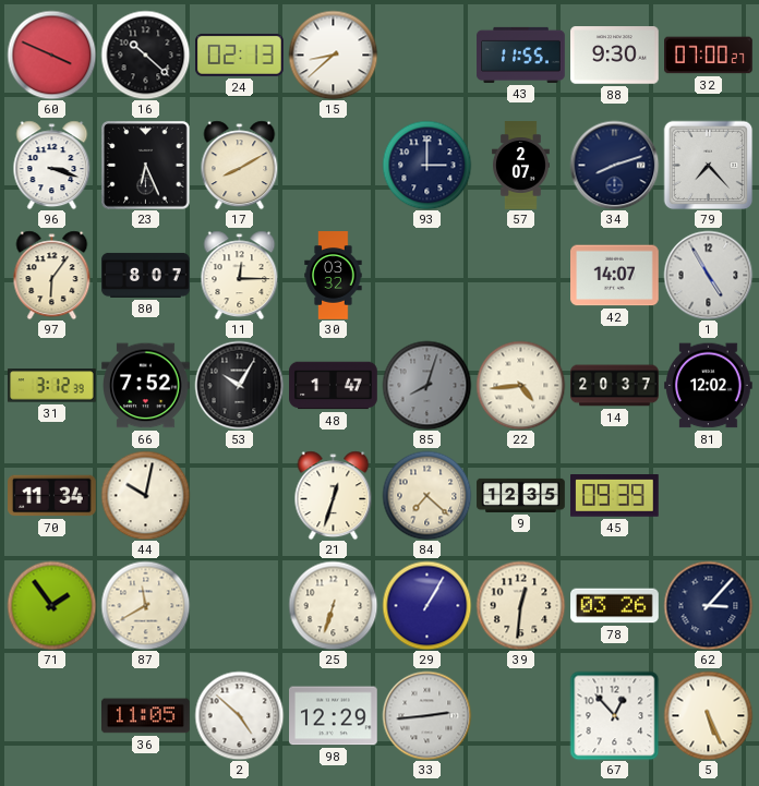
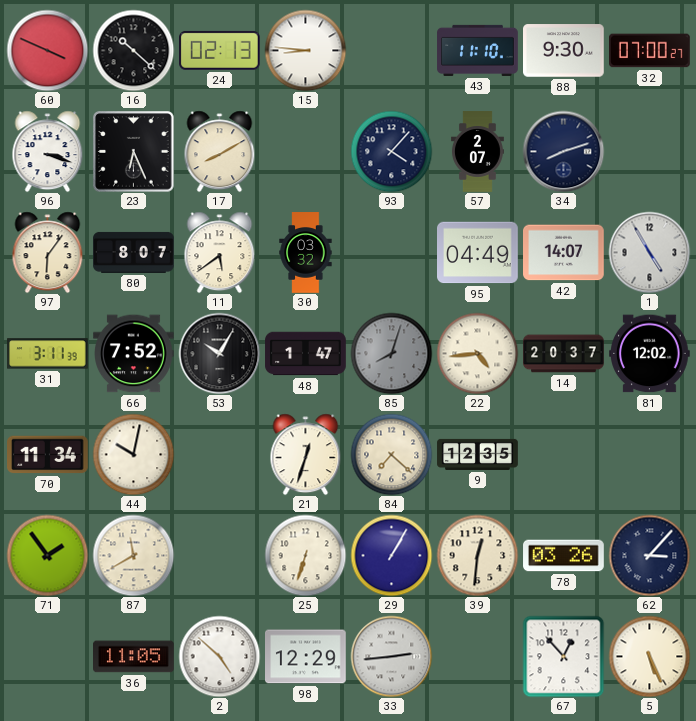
15: 8:38 -> 8:46 (305, 50)
43: 11:55 -> 11:10 (478, 50)
93: 3:00 -> 4:07 (391, 151)
79: 7:23 -> none (708, 165)
11: 12:15 -> 5:39 (220, 252)
95: none -> 04:49 (478, 253)
31: 3:12 -> 3:11 (48, 354)
45: 09:39 -> none (615, 496)
